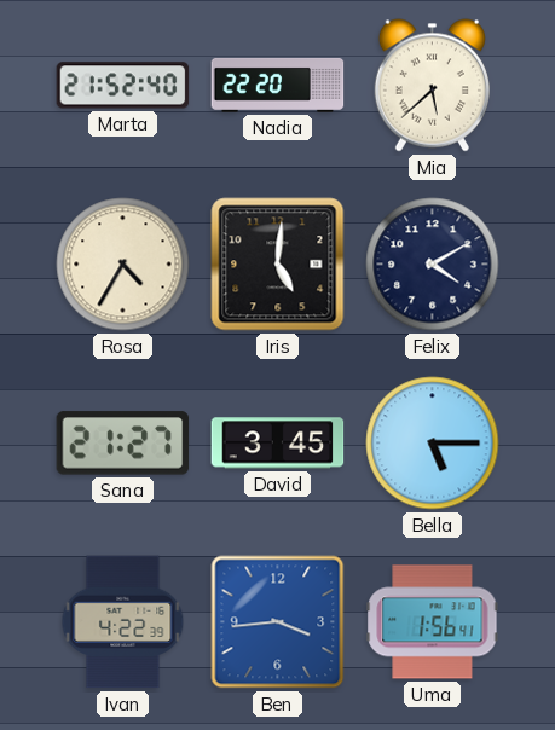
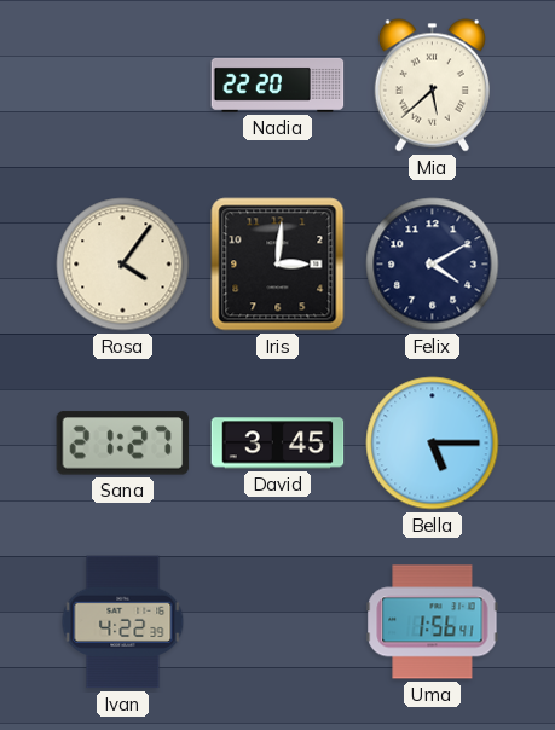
Marta: 21:52 -> none (123, 86)
Rosa: 4:35 -> 4:06 (123, 265)
Iris: 5:01 -> 3:01 (278, 265)
Ben: 3:44 -> none (278, 622)
